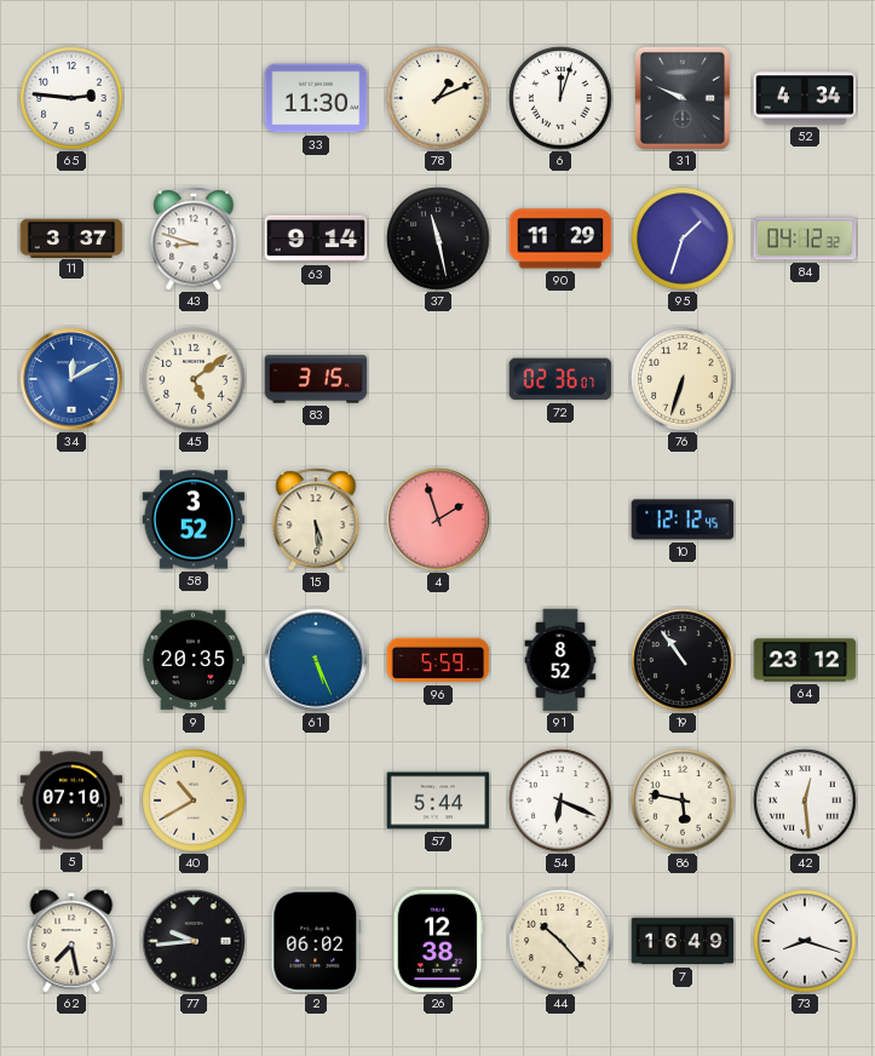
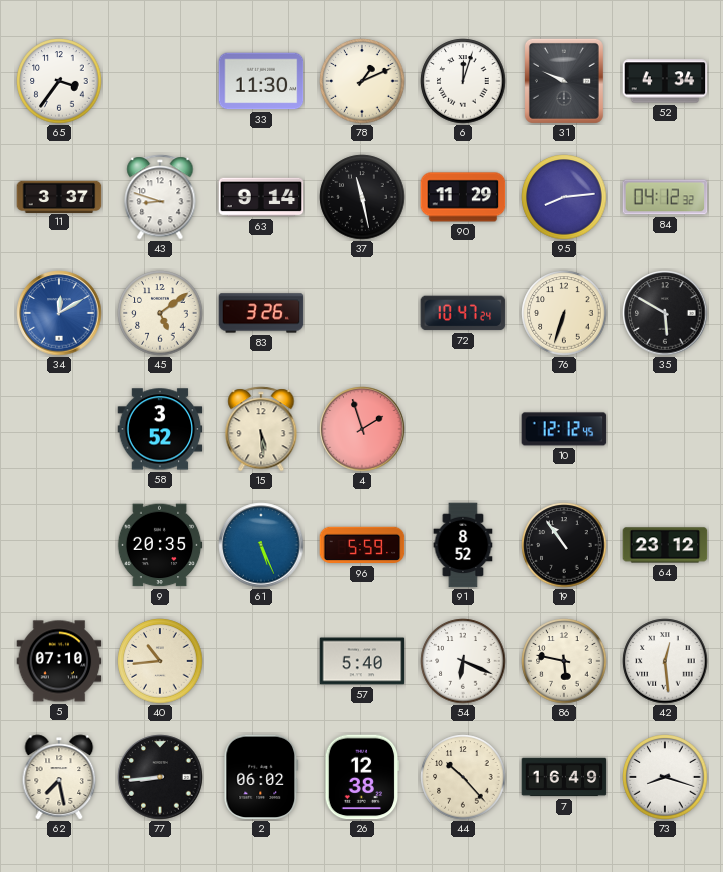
65: 2:46 -> 3:36 (59, 81)
95: 1:33 -> 8:14 (564, 197)
83: 3:15 -> 3:26 (261, 313)
72: 02:36 -> 10:47 (463, 313)
35: none -> 5:50 (665, 313)
40: 10:40 -> 10:44 (160, 661)
57: 5:44 -> 5:40 (362, 661)
77: 9:44 -> 8:44 (160, 777)
